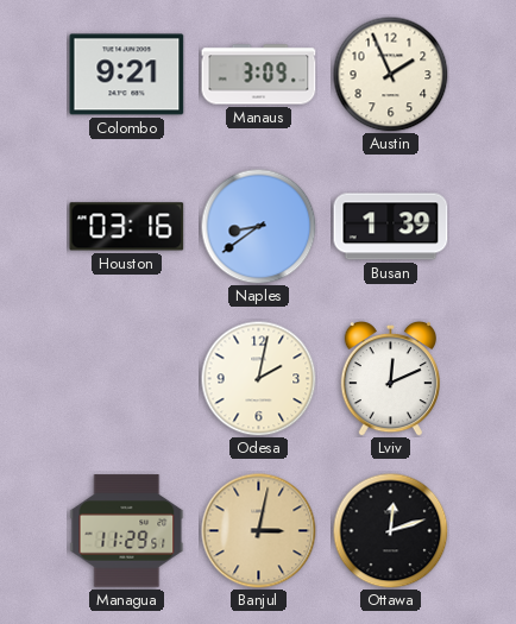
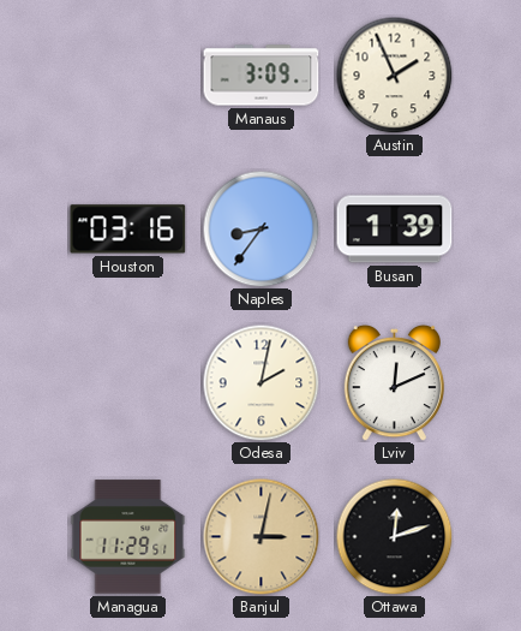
Colombo: 9:21 -> none (127, 75)
Naples: 8:39 -> 8:36 (260, 228)
